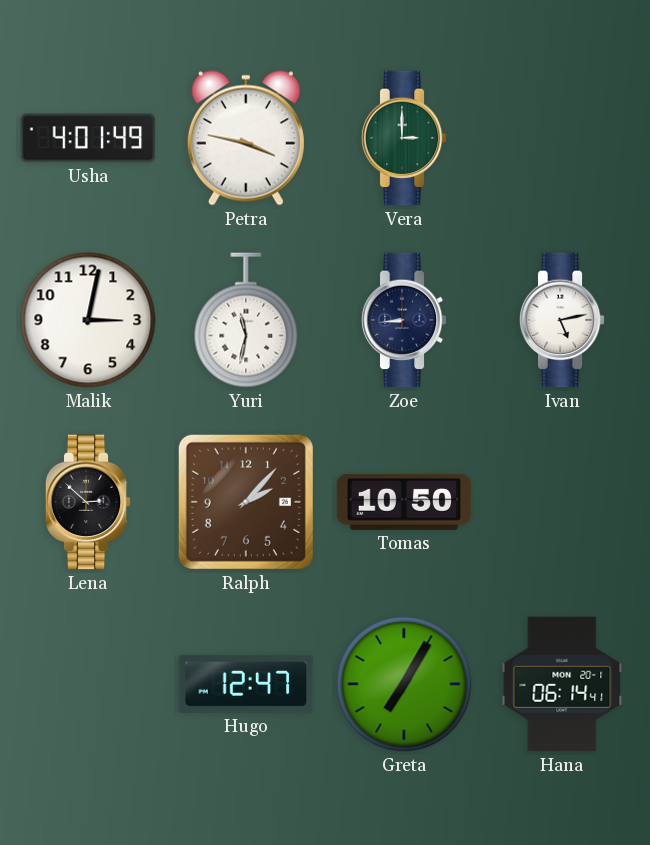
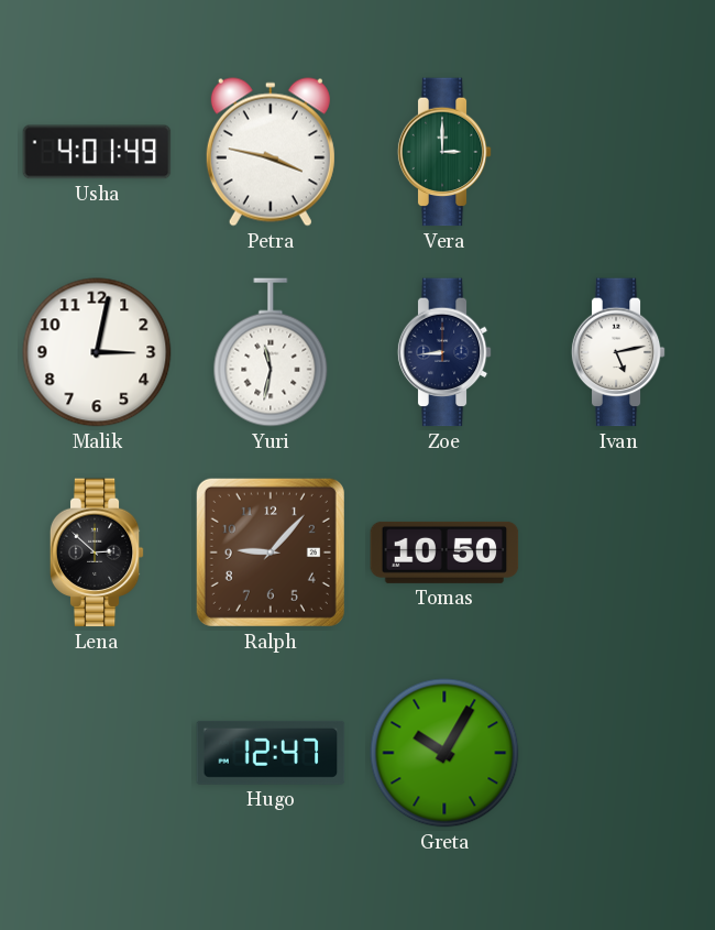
Ralph: 2:07 -> 9:07 (271, 552)
Greta: 7:05 -> 10:05 (444, 753)
Hana: 06:14 -> none (562, 684)
